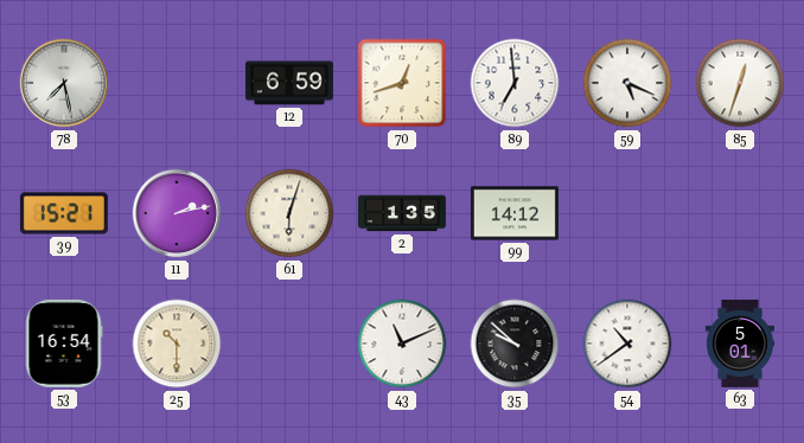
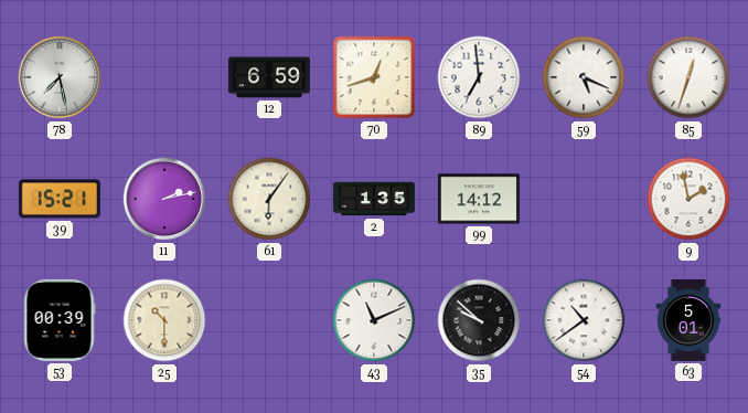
61: 6:03 -> 6:06 (269, 199)
9: none -> 1:58 (688, 199)
53: 16:54 -> 00:39 (60, 320)
